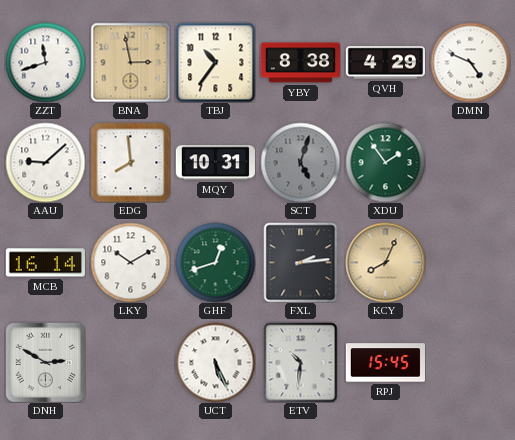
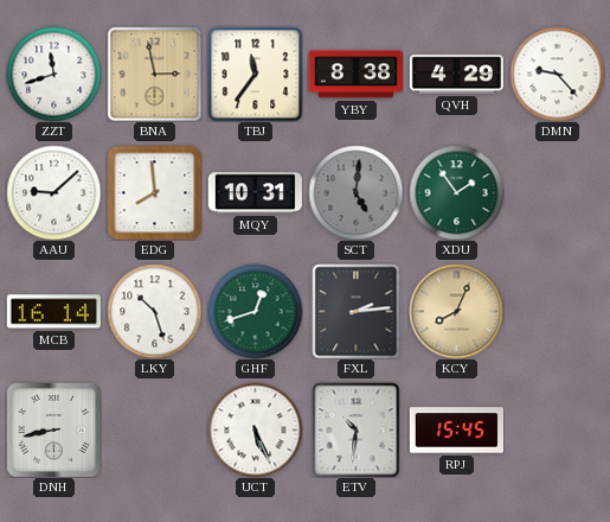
TBJ: 10:36 -> 11:36 (255, 74)
DMN: 4:49 -> 9:23 (557, 74)
SCT: 5:03 -> 5:01 (355, 192)
LKY: 10:10 -> 10:27 (154, 311)
DNH: 2:50 -> 8:43 (53, 429)
